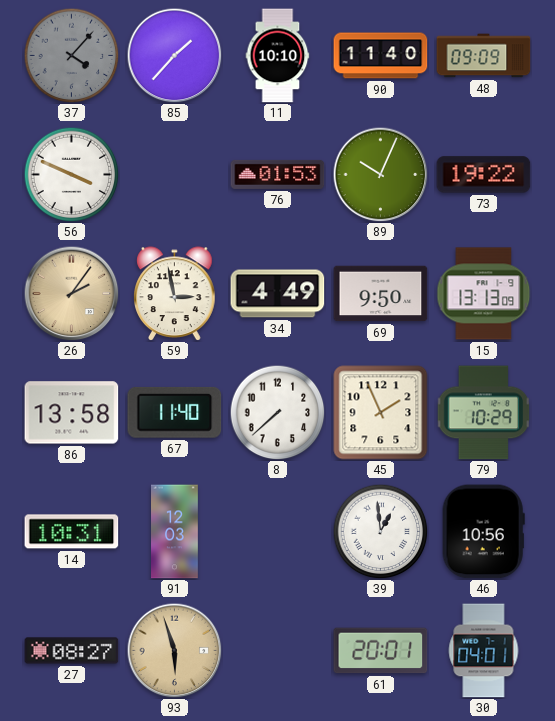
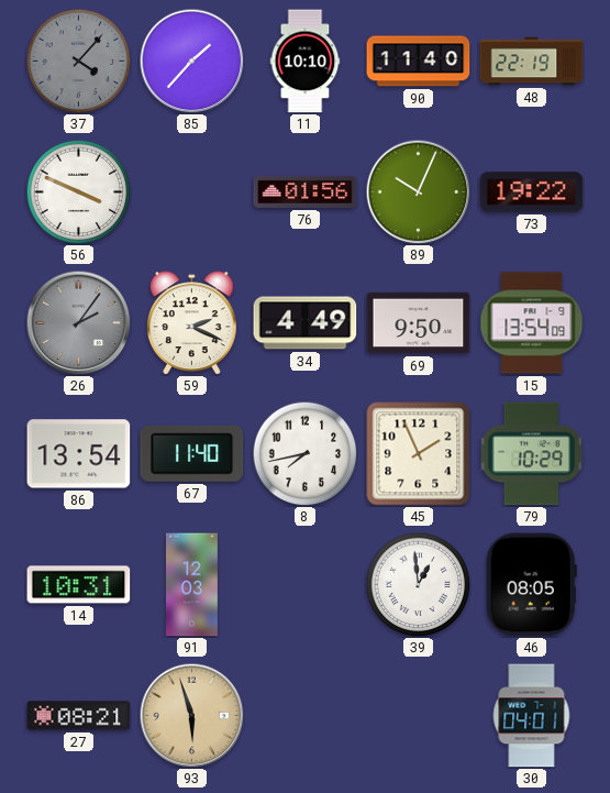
48: 09:09 -> 22:19 (532, 62)
76: 01:53 -> 01:56 (306, 191)
26 dial: champagne -> grey (78, 322)
59: 2:58 -> 2:19 (192, 323)
15: 13:13 -> 13:54 (532, 323)
86: 13:58 -> 13:54 (79, 454)
8: 7:38 -> 7:43 (304, 453)
46: 10:56 -> 08:05 (531, 585)
27: 08:27 -> 08:21 (79, 716)
61: 20:01 -> none (381, 651)
